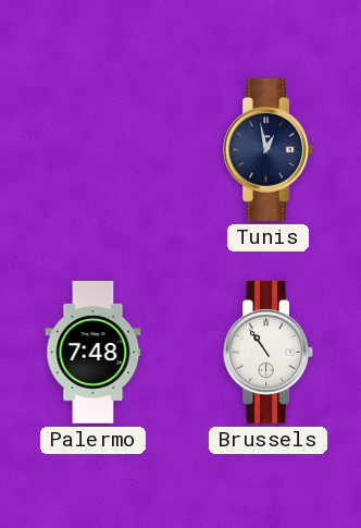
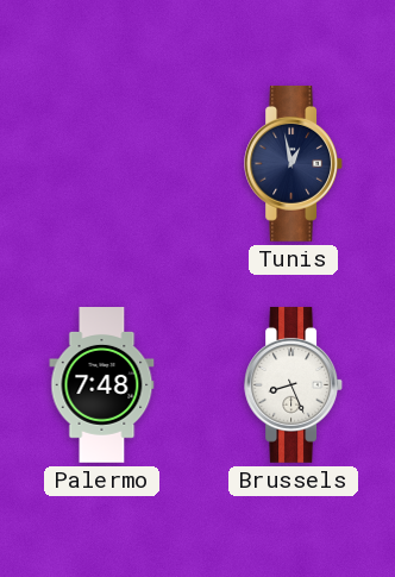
Brussels: 10:54 -> 8:26 (294, 384)
